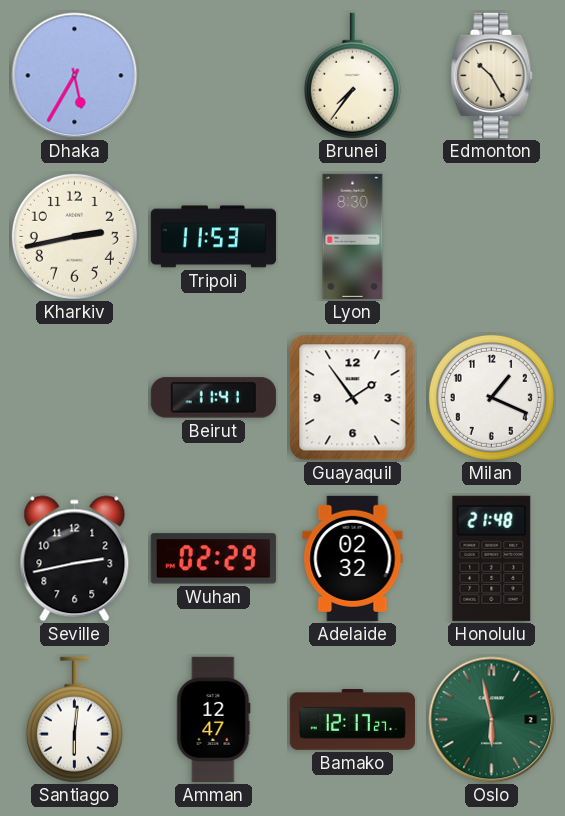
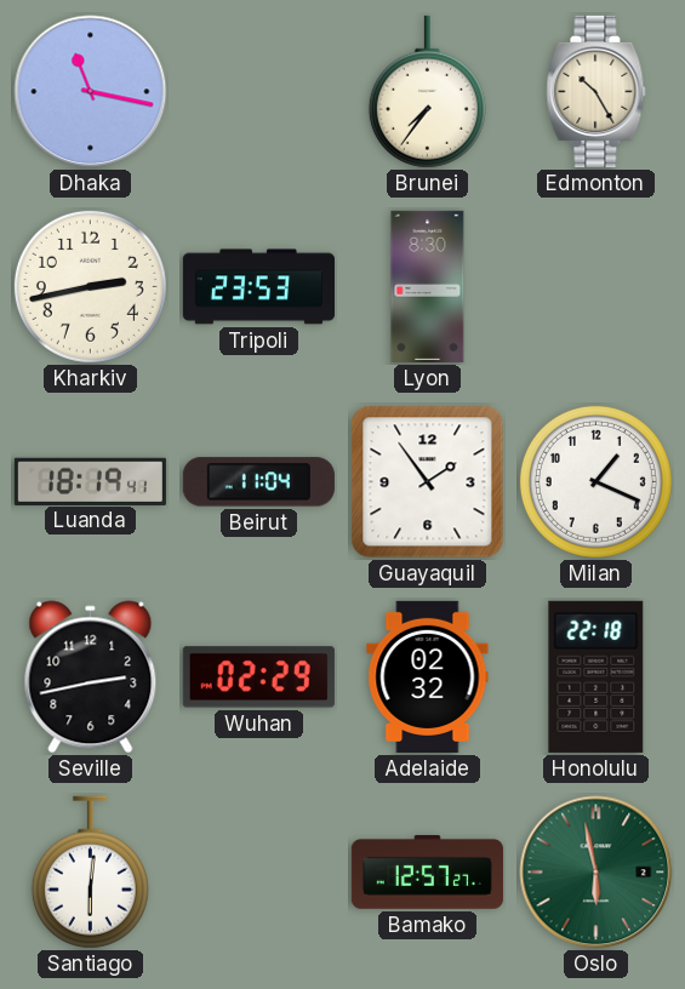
Dhaka: 5:35 -> 11:17 (91, 92)
Tripoli: 11:53 -> 23:53 (258, 287)
Luanda: none -> 18:19 (90, 481)
Beirut: 11:41 -> 11:04 (258, 482)
Honolulu: 21:48 -> 22:18 (596, 676)
Amman: 12:47 -> none (214, 719)
Bamako: 12:17 -> 12:57 (427, 873)
